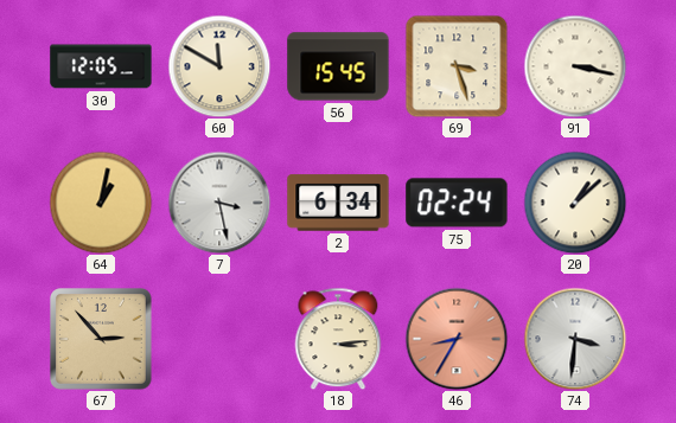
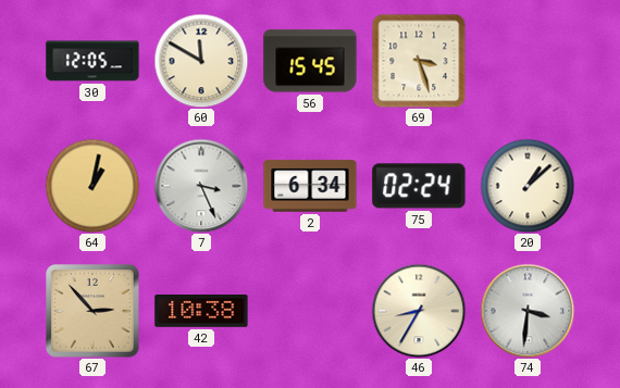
91: 3:17 -> none (575, 66)
7: 3:28 -> 3:26 (201, 186)
42: none -> 10:38 (201, 312)
18: 3:14 -> none (338, 339)
46 dial: salmon -> cream (419, 311)
